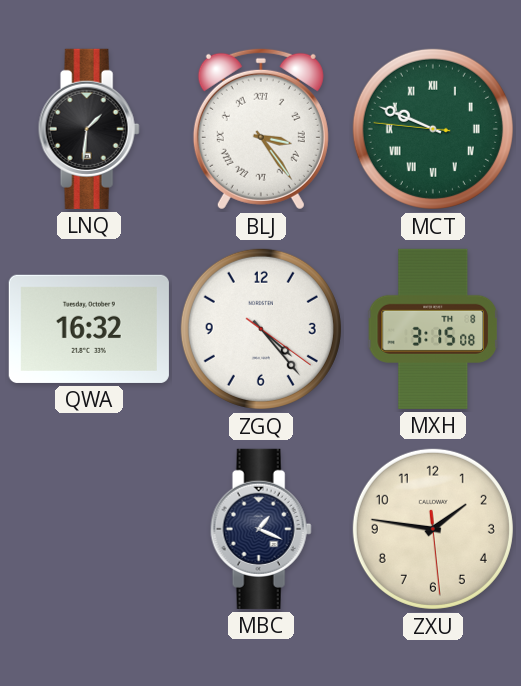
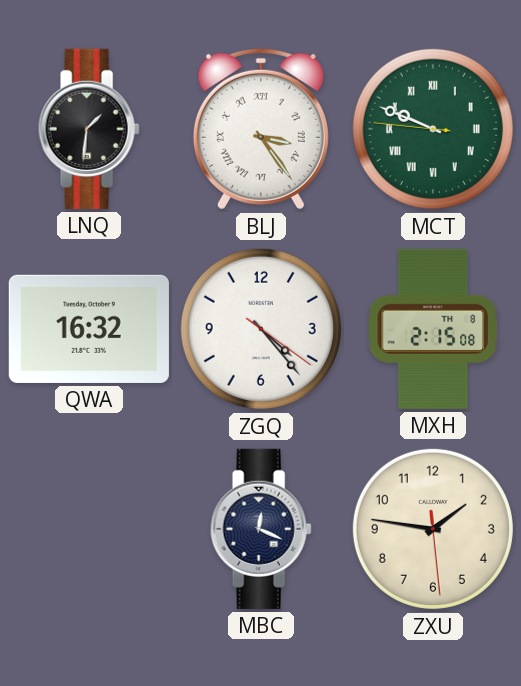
MXH: 3:15 -> 2:15 (432, 329)
MBC: 1:19 -> 12:19 (261, 529)
